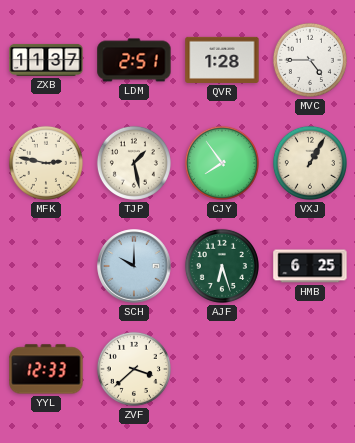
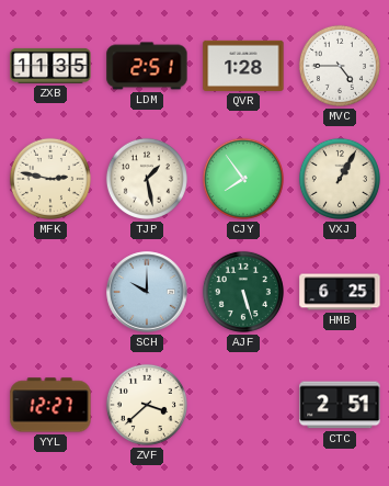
ZXB: 11:37 -> 11:35 (50, 66)
AJF: 6:27 -> 5:27 (243, 292)
YYL: 12:33 -> 12:27 (50, 405)
CTC: none -> 2:51 (340, 405)
